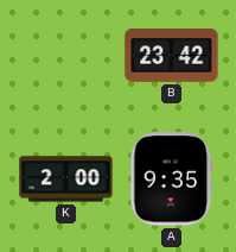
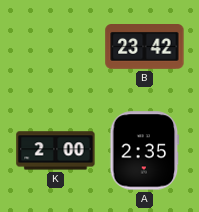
A: 9:35 -> 2:35 (145, 151)
